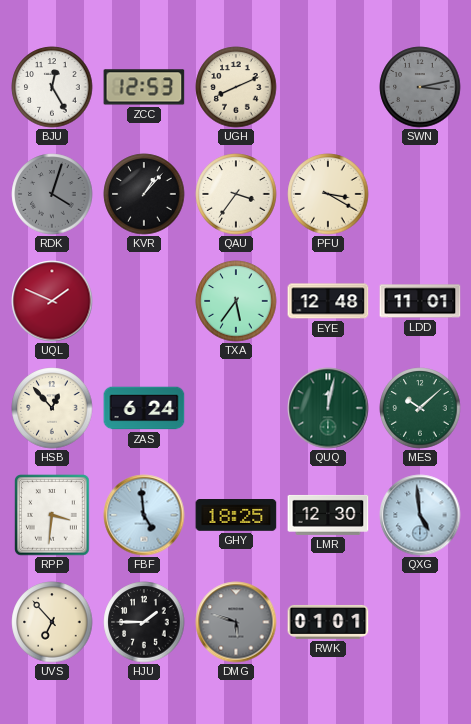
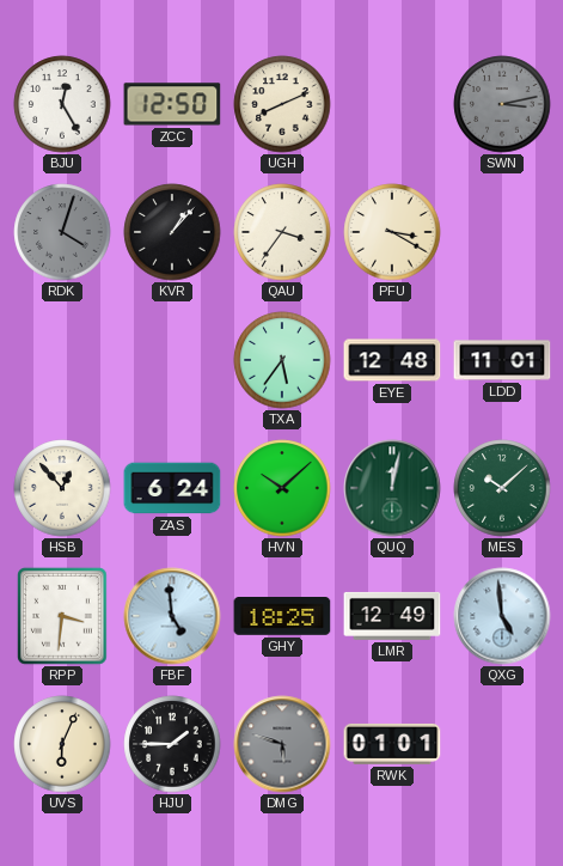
ZCC: 12:53 -> 12:50 (172, 104)
UQL: 1:49 -> none (52, 301)
HVN: none -> 10:08 (282, 488)
LMR: 12:30 -> 12:49 (392, 616)
UVS: 6:53 -> 6:04 (62, 744)
